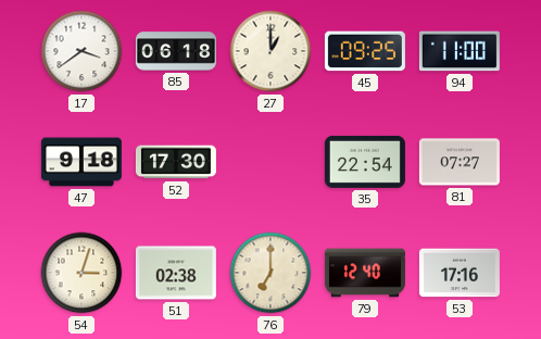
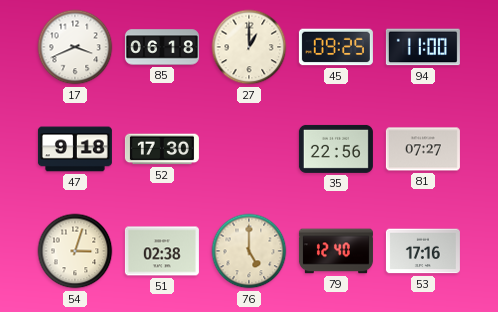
17: 3:39 -> 3:41 (75, 47)
35: 22:54 -> 22:56 (336, 149)
76: 7:00 -> 5:00 (249, 251)
